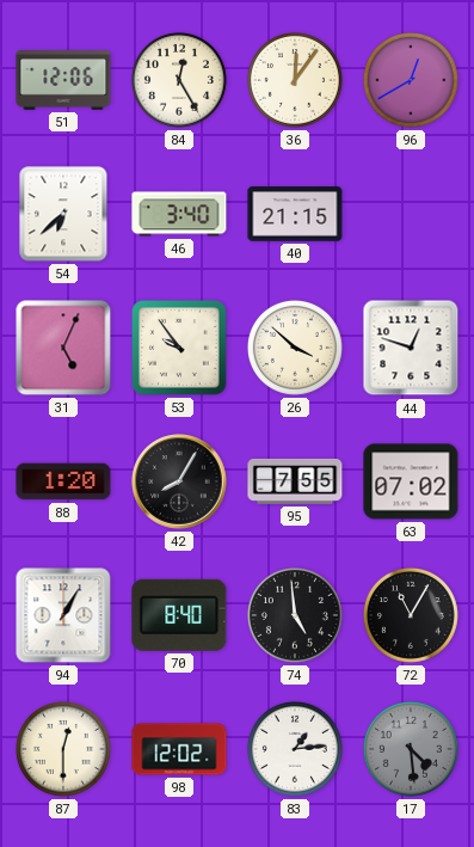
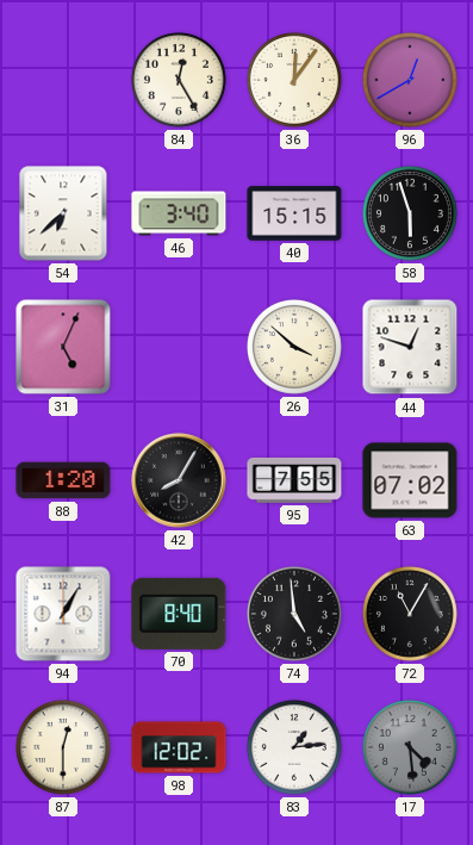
51: 12:06 -> none (63, 80)
40: 21:15 -> 15:15 (294, 213)
58: none -> 5:57 (410, 213)
53: 9:54 -> none (180, 349)
